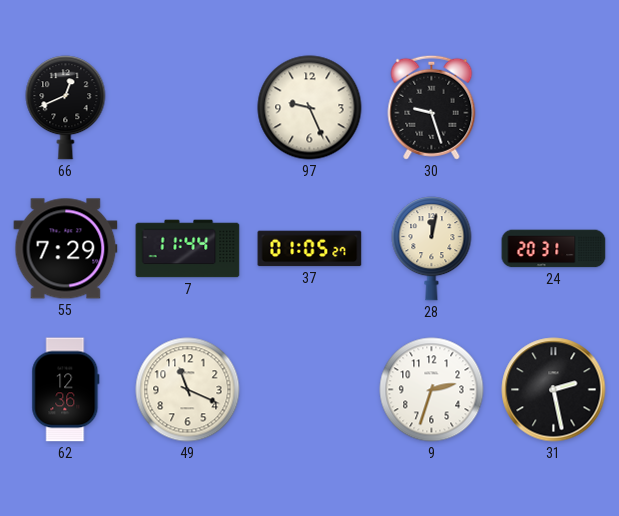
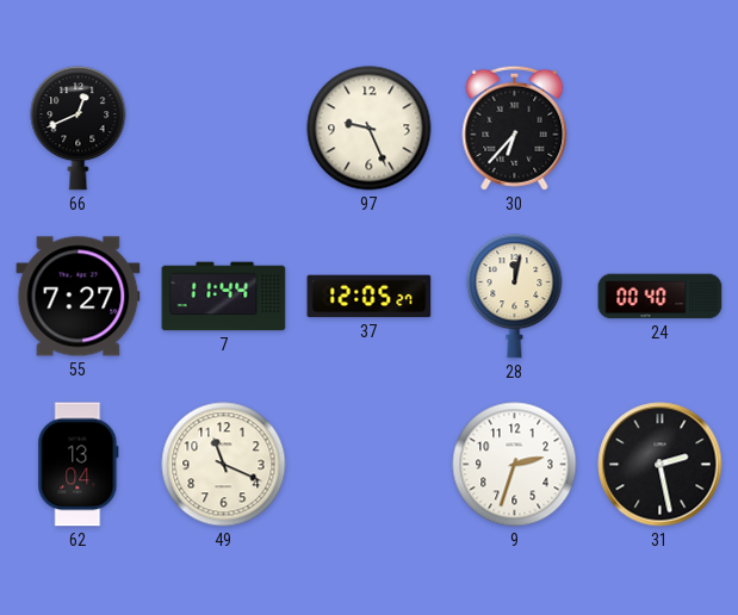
30: 9:27 -> 6:37 (515, 128)
55: 7:29 -> 7:27 (79, 297)
37: 01:05 -> 12:05 (370, 297)
24: 20:31 -> 00:40 (661, 297)
62: 12:36 -> 13:04 (79, 465)
